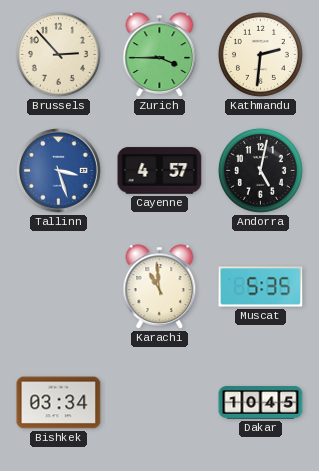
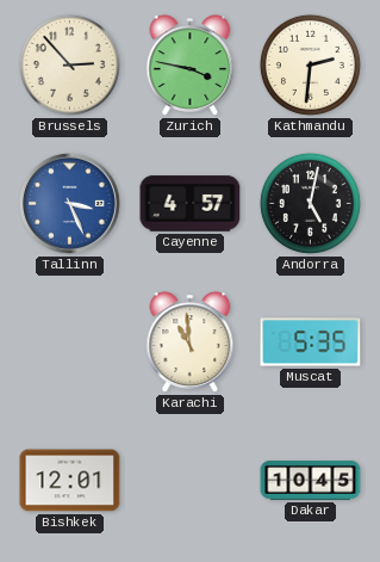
Zurich: 3:45 -> 3:47 (191, 66)
Tallinn: 3:27 -> 3:26 (70, 204)
Bishkek: 03:34 -> 12:01 (70, 481)
